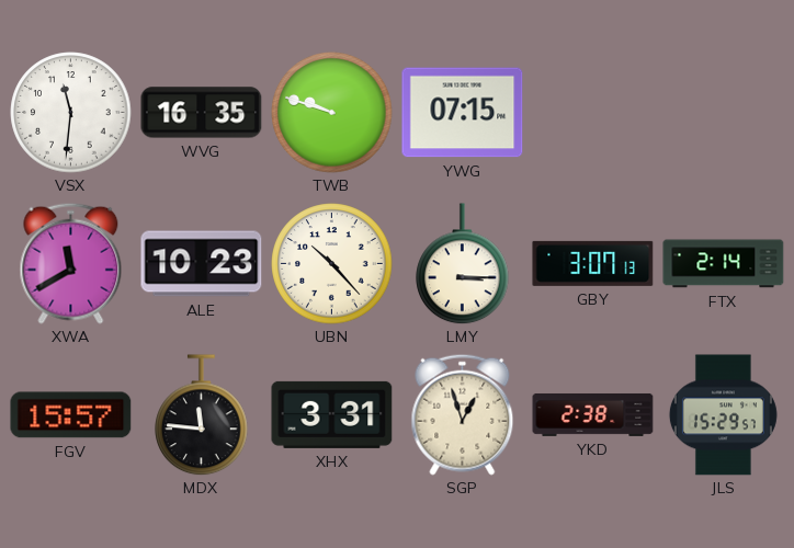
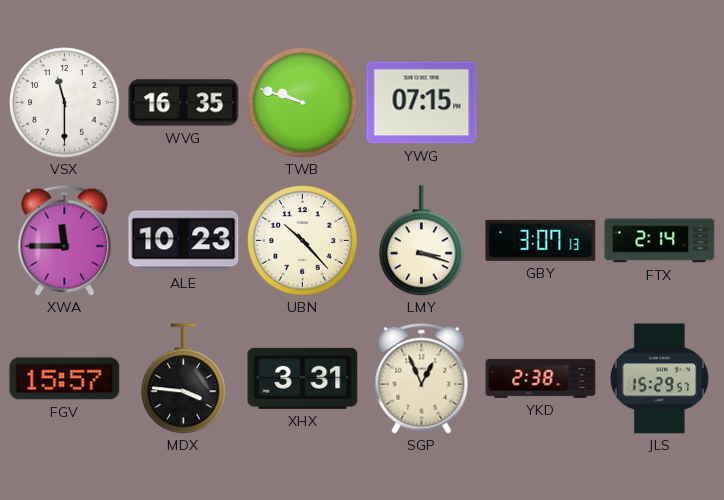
VSX: 11:31 -> 11:30 (65, 103)
XWA: 11:40 -> 11:45 (65, 240)
LMY: 3:15 -> 3:18 (422, 241)
MDX: 11:46 -> 3:46 (184, 379)
SGP: 12:57 -> 12:56 (422, 378)
